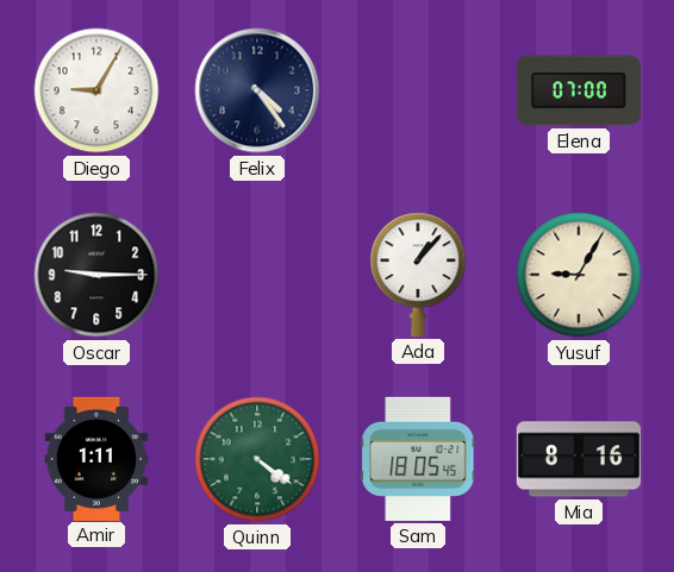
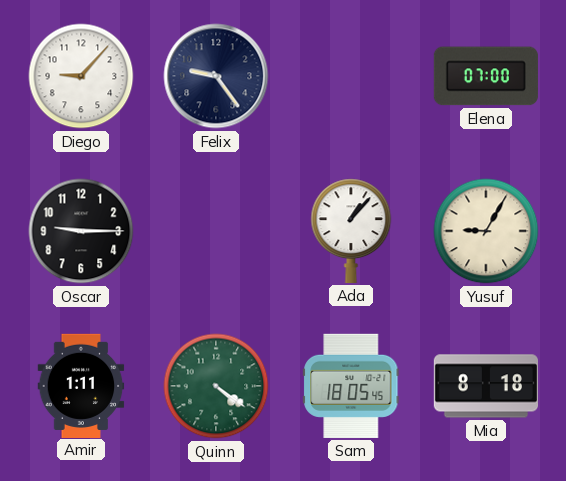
Diego: 9:05 -> 9:07 (81, 76)
Felix: 4:24 -> 9:24 (216, 76)
Mia: 8:16 -> 8:18 (485, 386)
